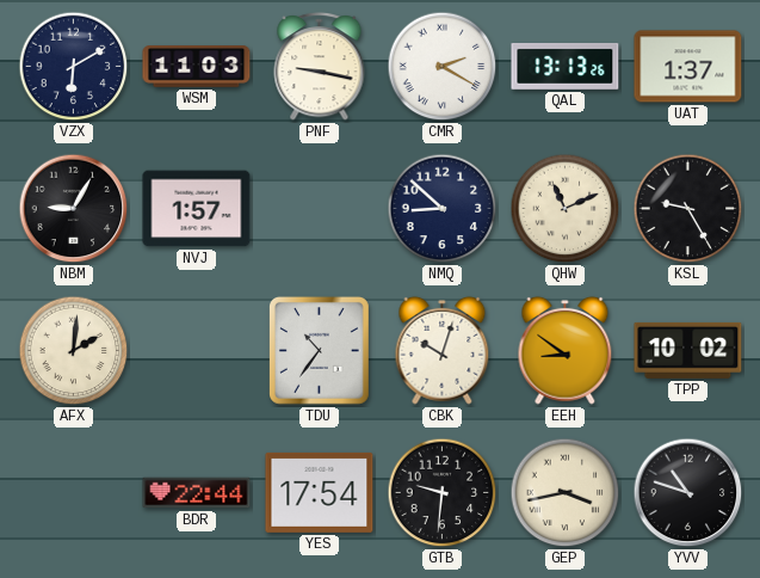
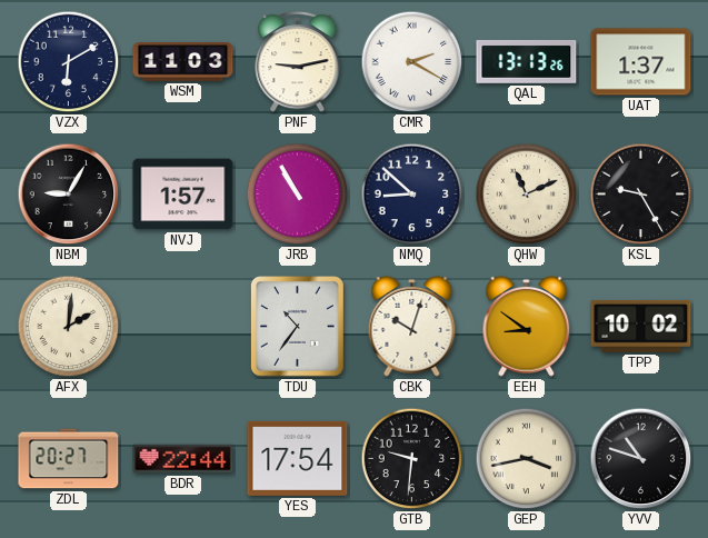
PNF: 9:17 -> 9:13 (298, 61)
JRB: none -> 10:55 (298, 195)
ZDL: none -> 20:27 (69, 459)
